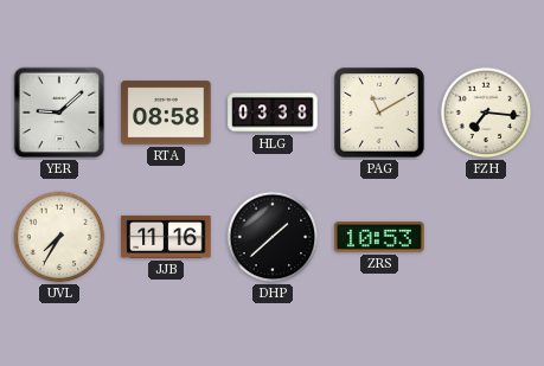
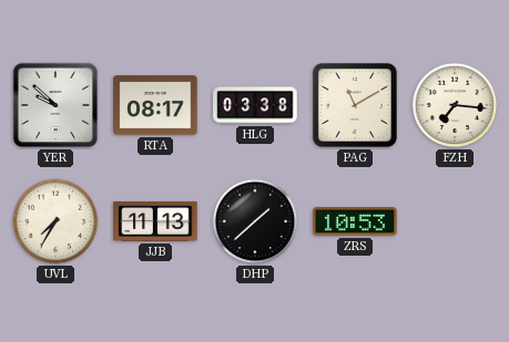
YER: 9:08 -> 9:52 (55, 105)
RTA: 08:58 -> 08:17 (155, 105)
JJB: 11:16 -> 11:13 (155, 221)
